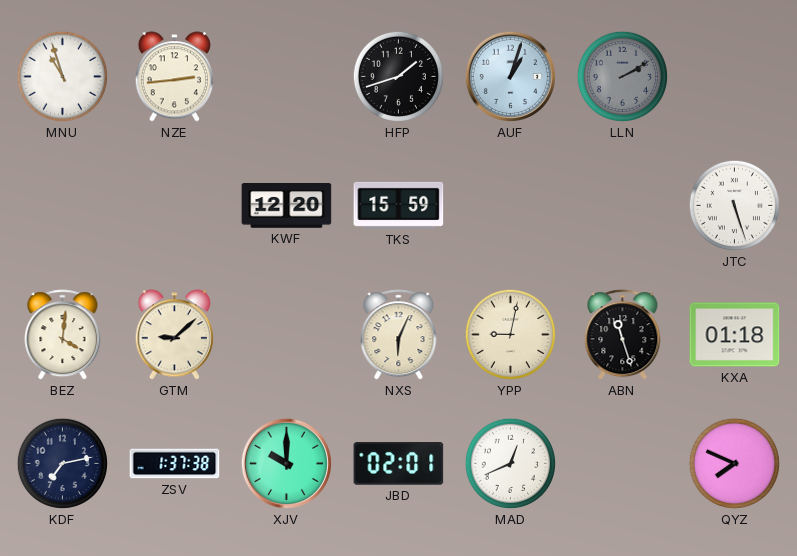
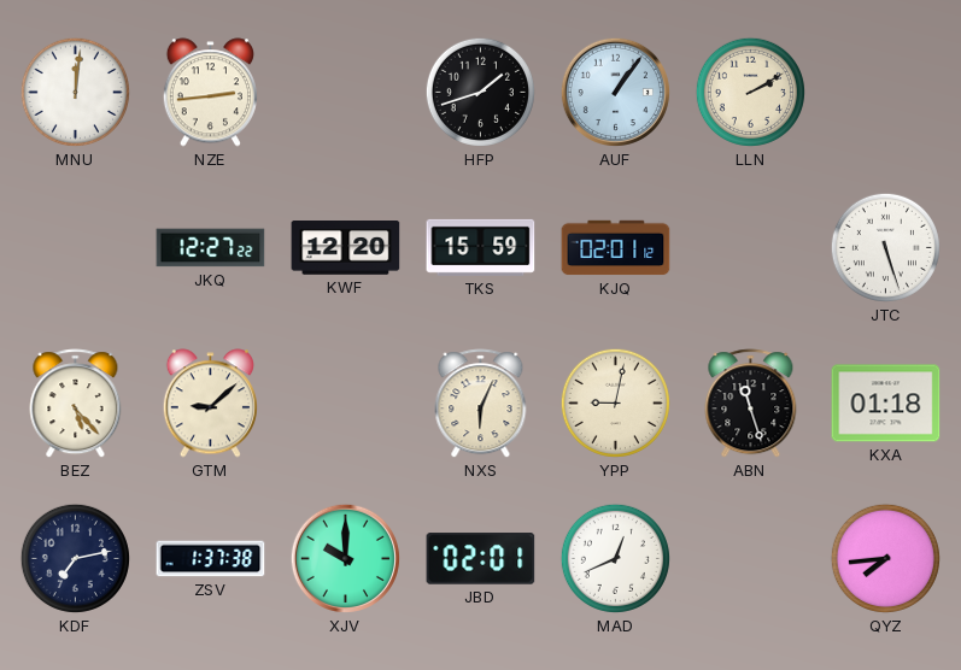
MNU: 10:57 -> 12:01 (75, 92)
AUF: 1:03 -> 1:06 (615, 92)
LLN dial: grey -> cream (750, 92)
JKQ: none -> 12:27 (211, 248)
KJQ: none -> 02:01 (616, 248)
BEZ: 4:01 -> 5:23 (76, 404)
QYZ: 7:49 -> 7:44 (885, 558)
